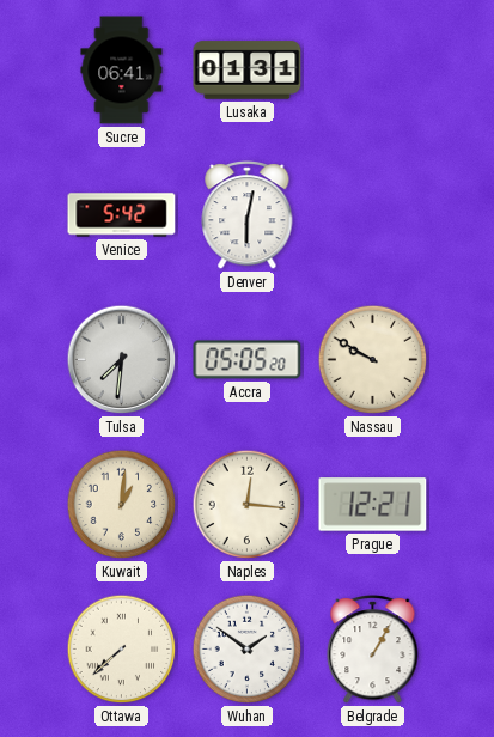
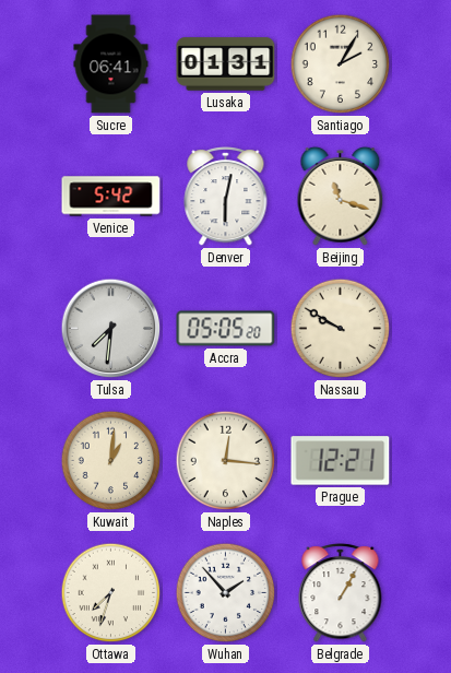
Santiago: none -> 2:05 (341, 64)
Beijing: none -> 11:18 (341, 197)
Ottawa: 7:38 -> 7:33 (111, 593)
Wuhan: 1:51 -> 1:53 (226, 593)
